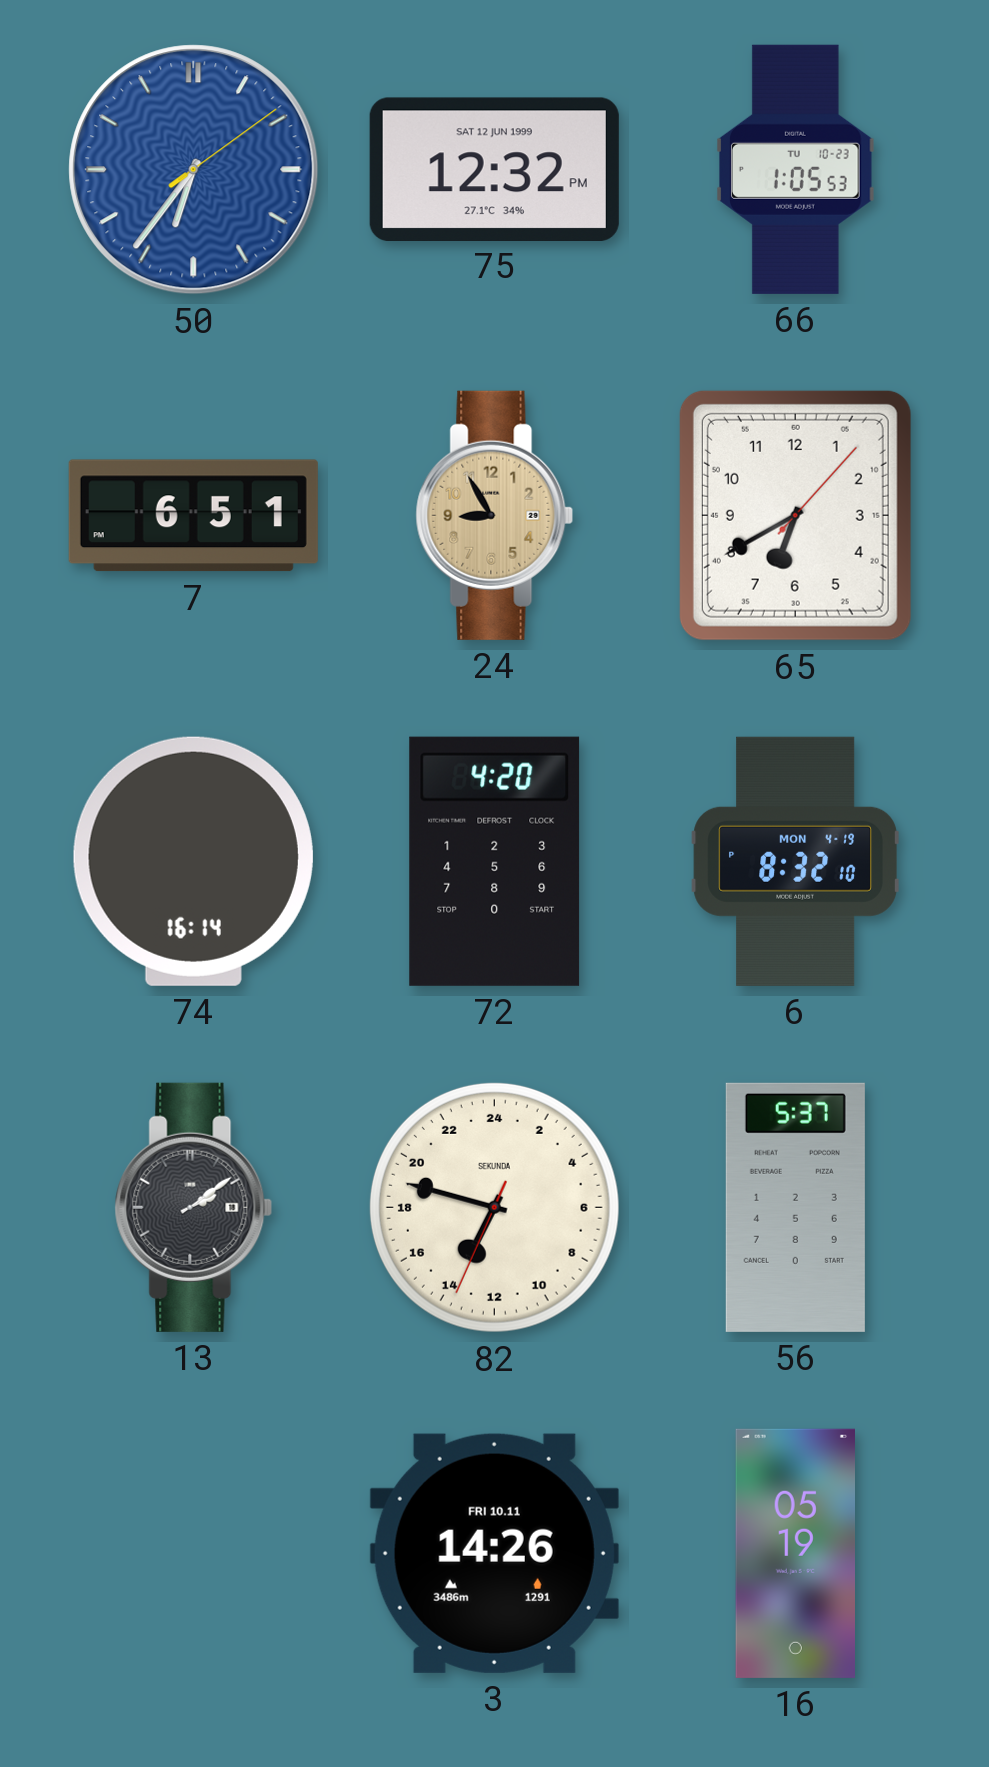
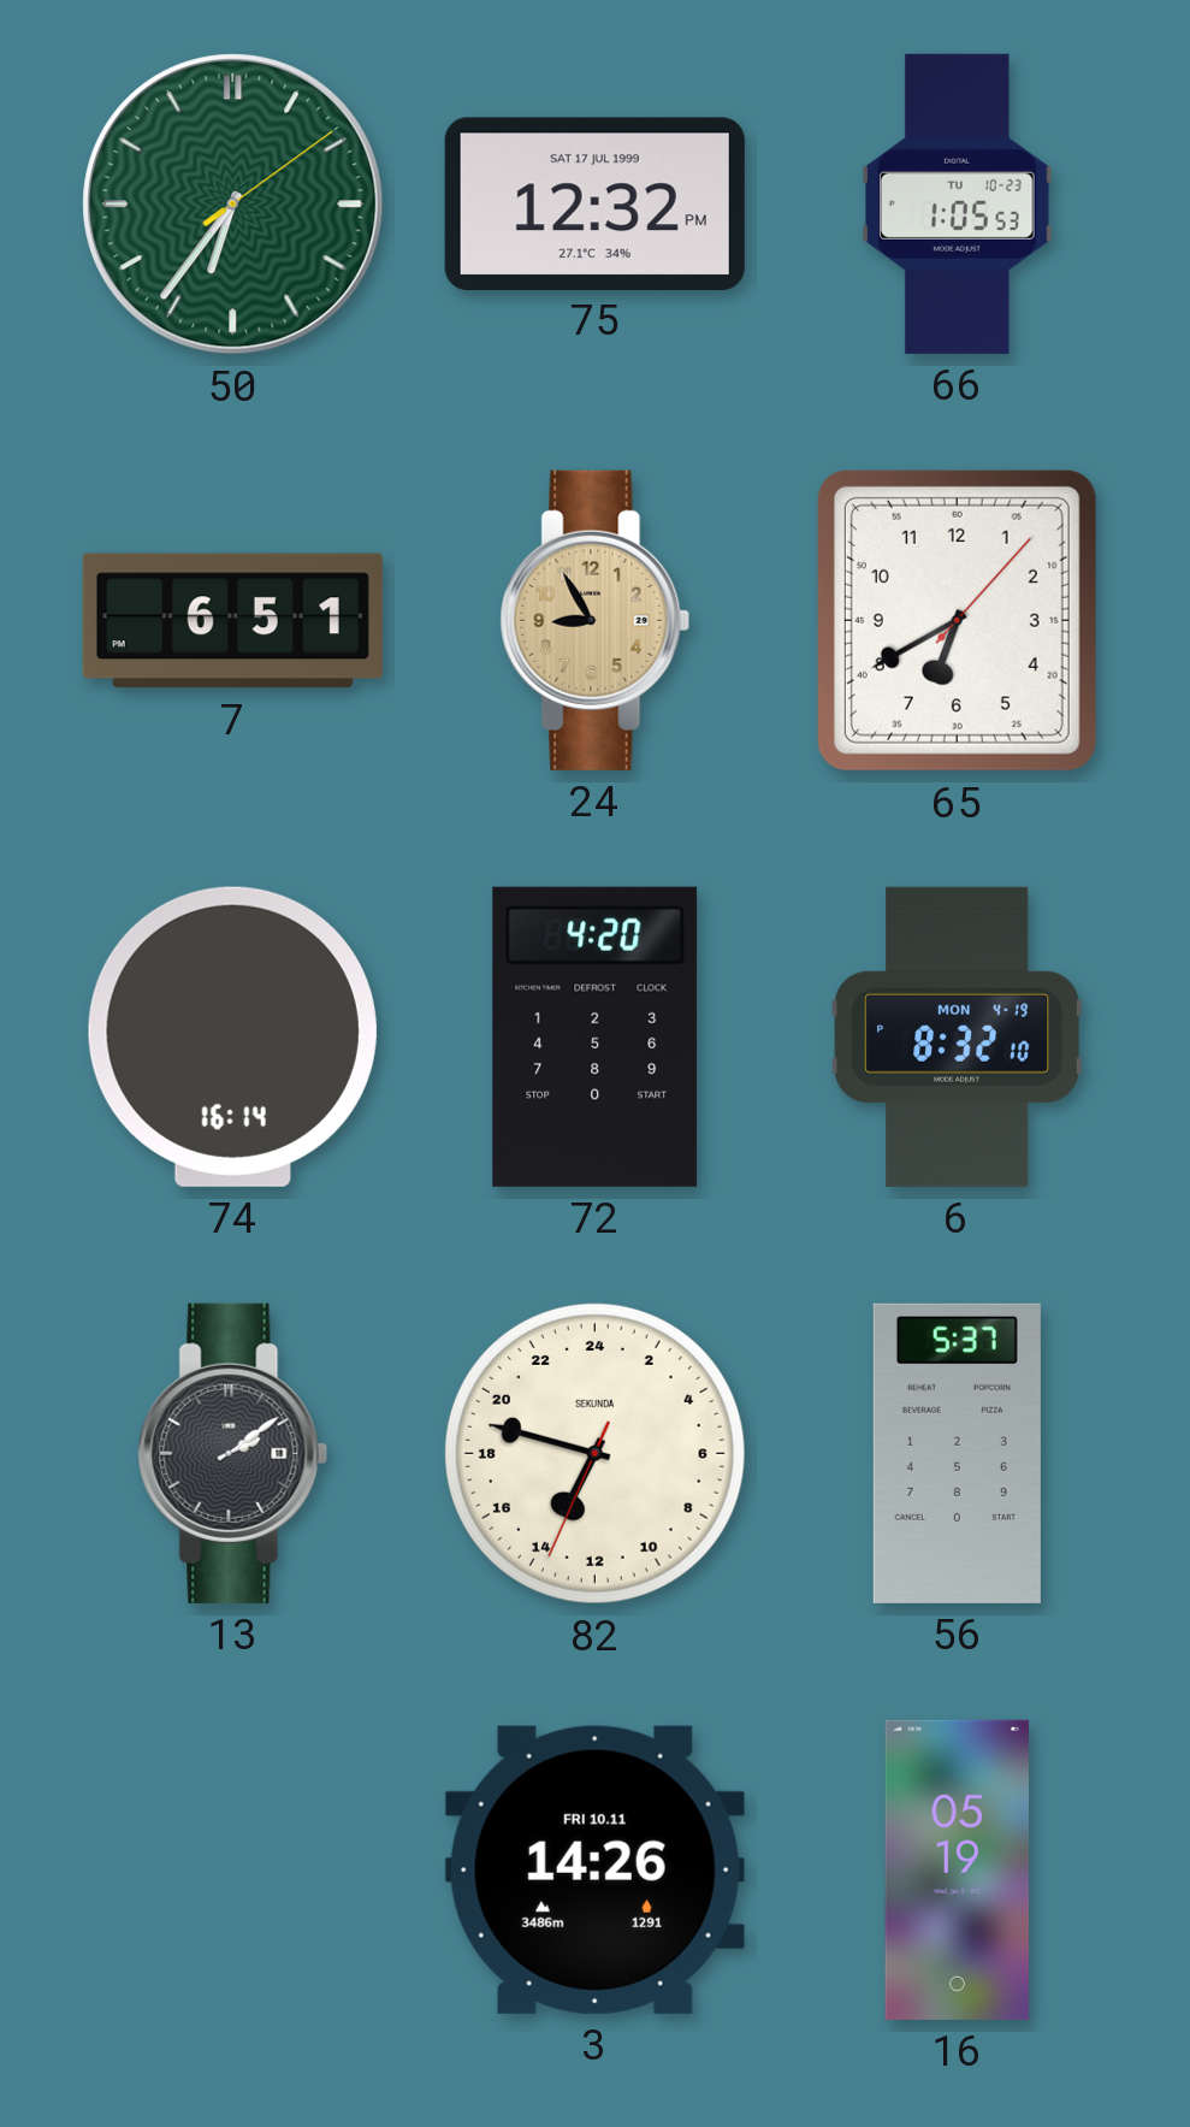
50 dial: blue -> green (233, 205)
75 date: SAT 12 JUN 1999 -> SAT 17 JUL 1999 (594, 203)
